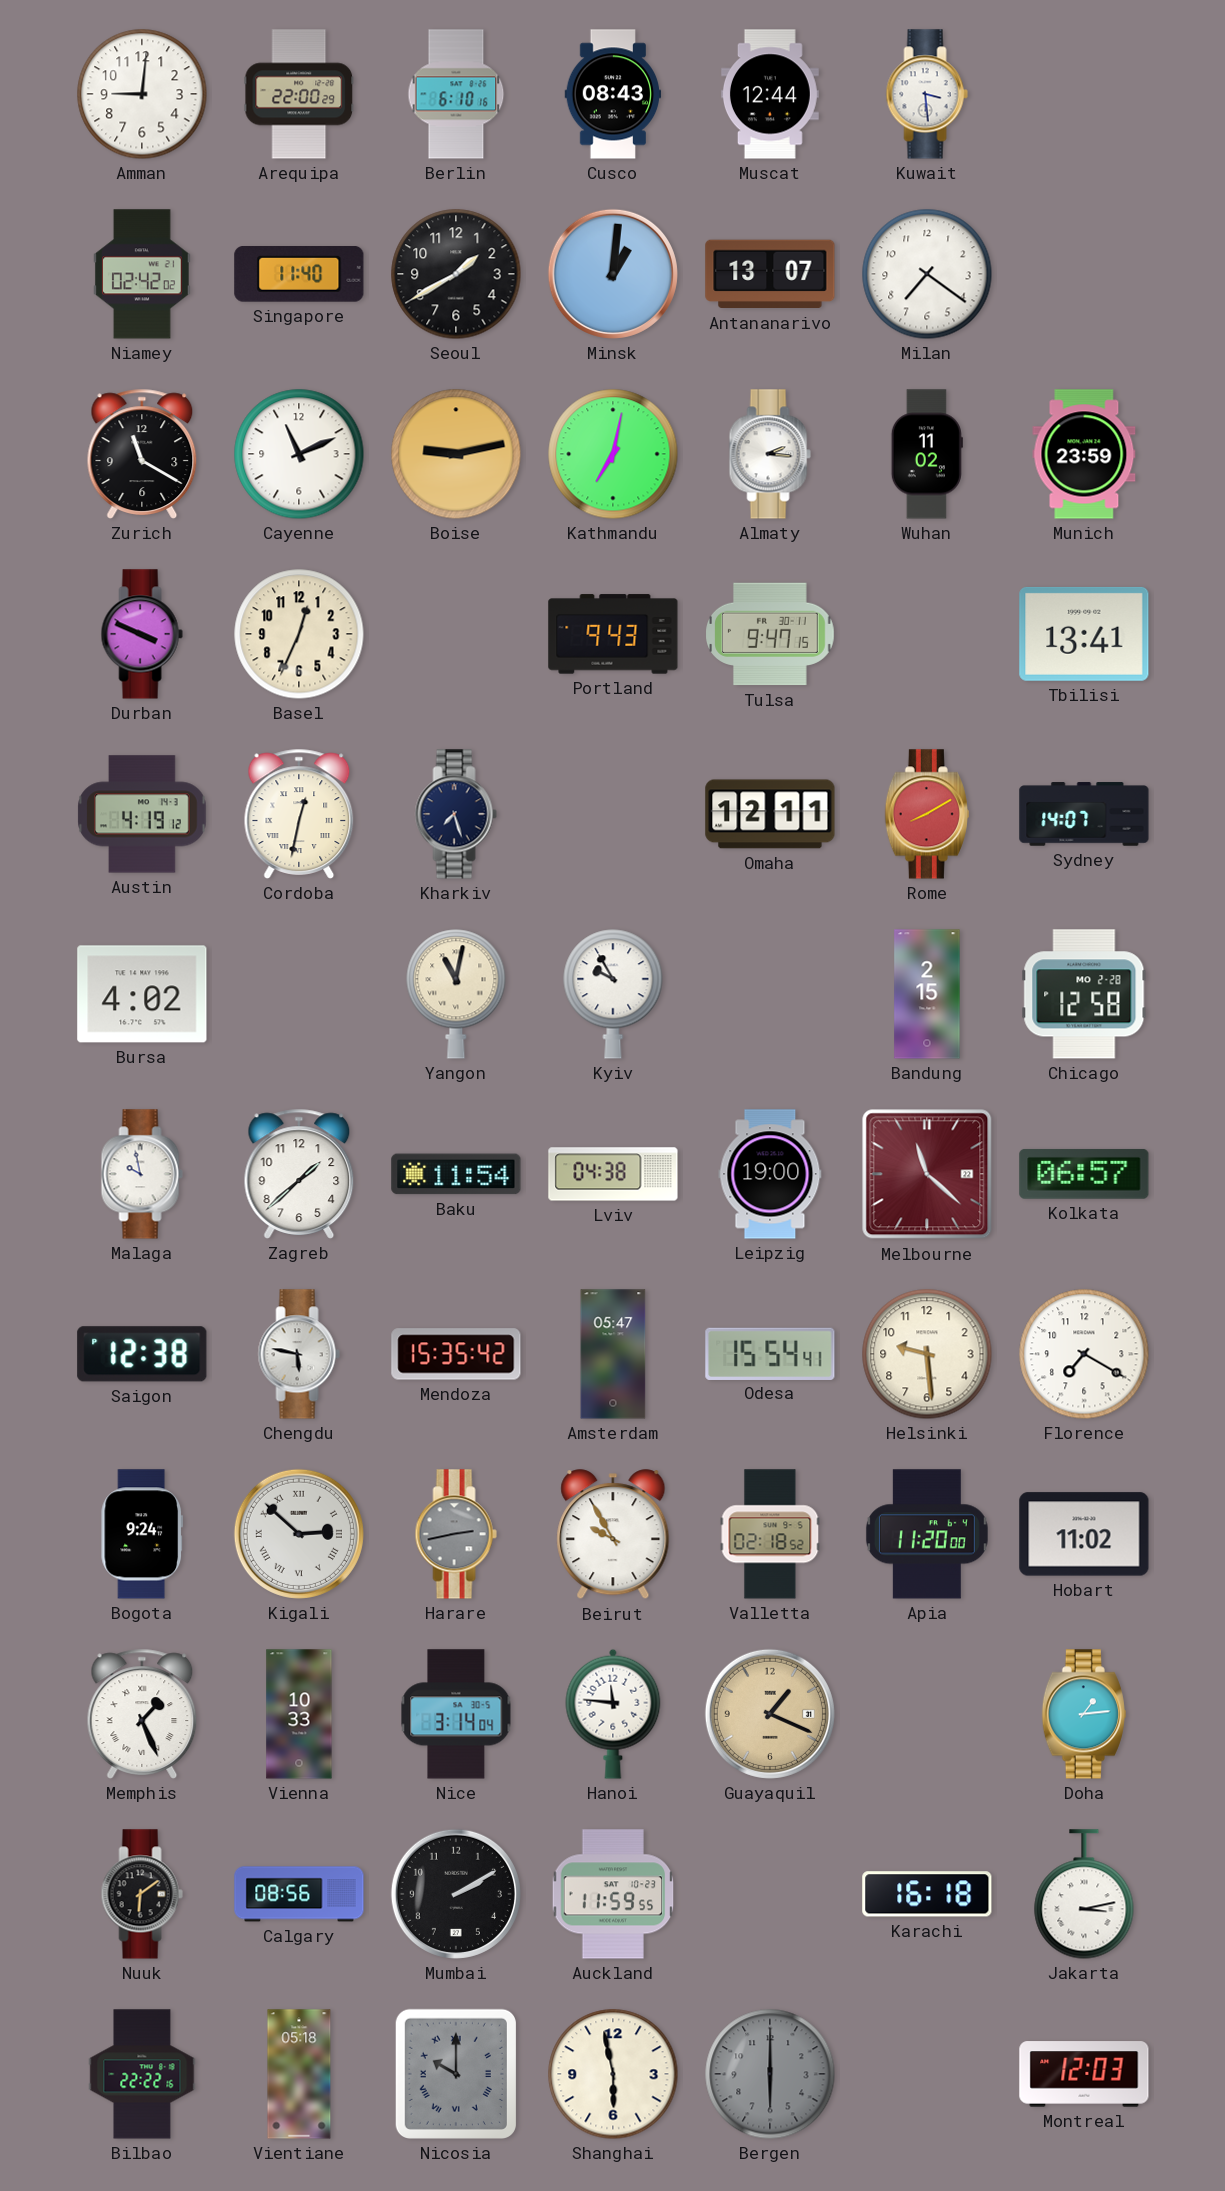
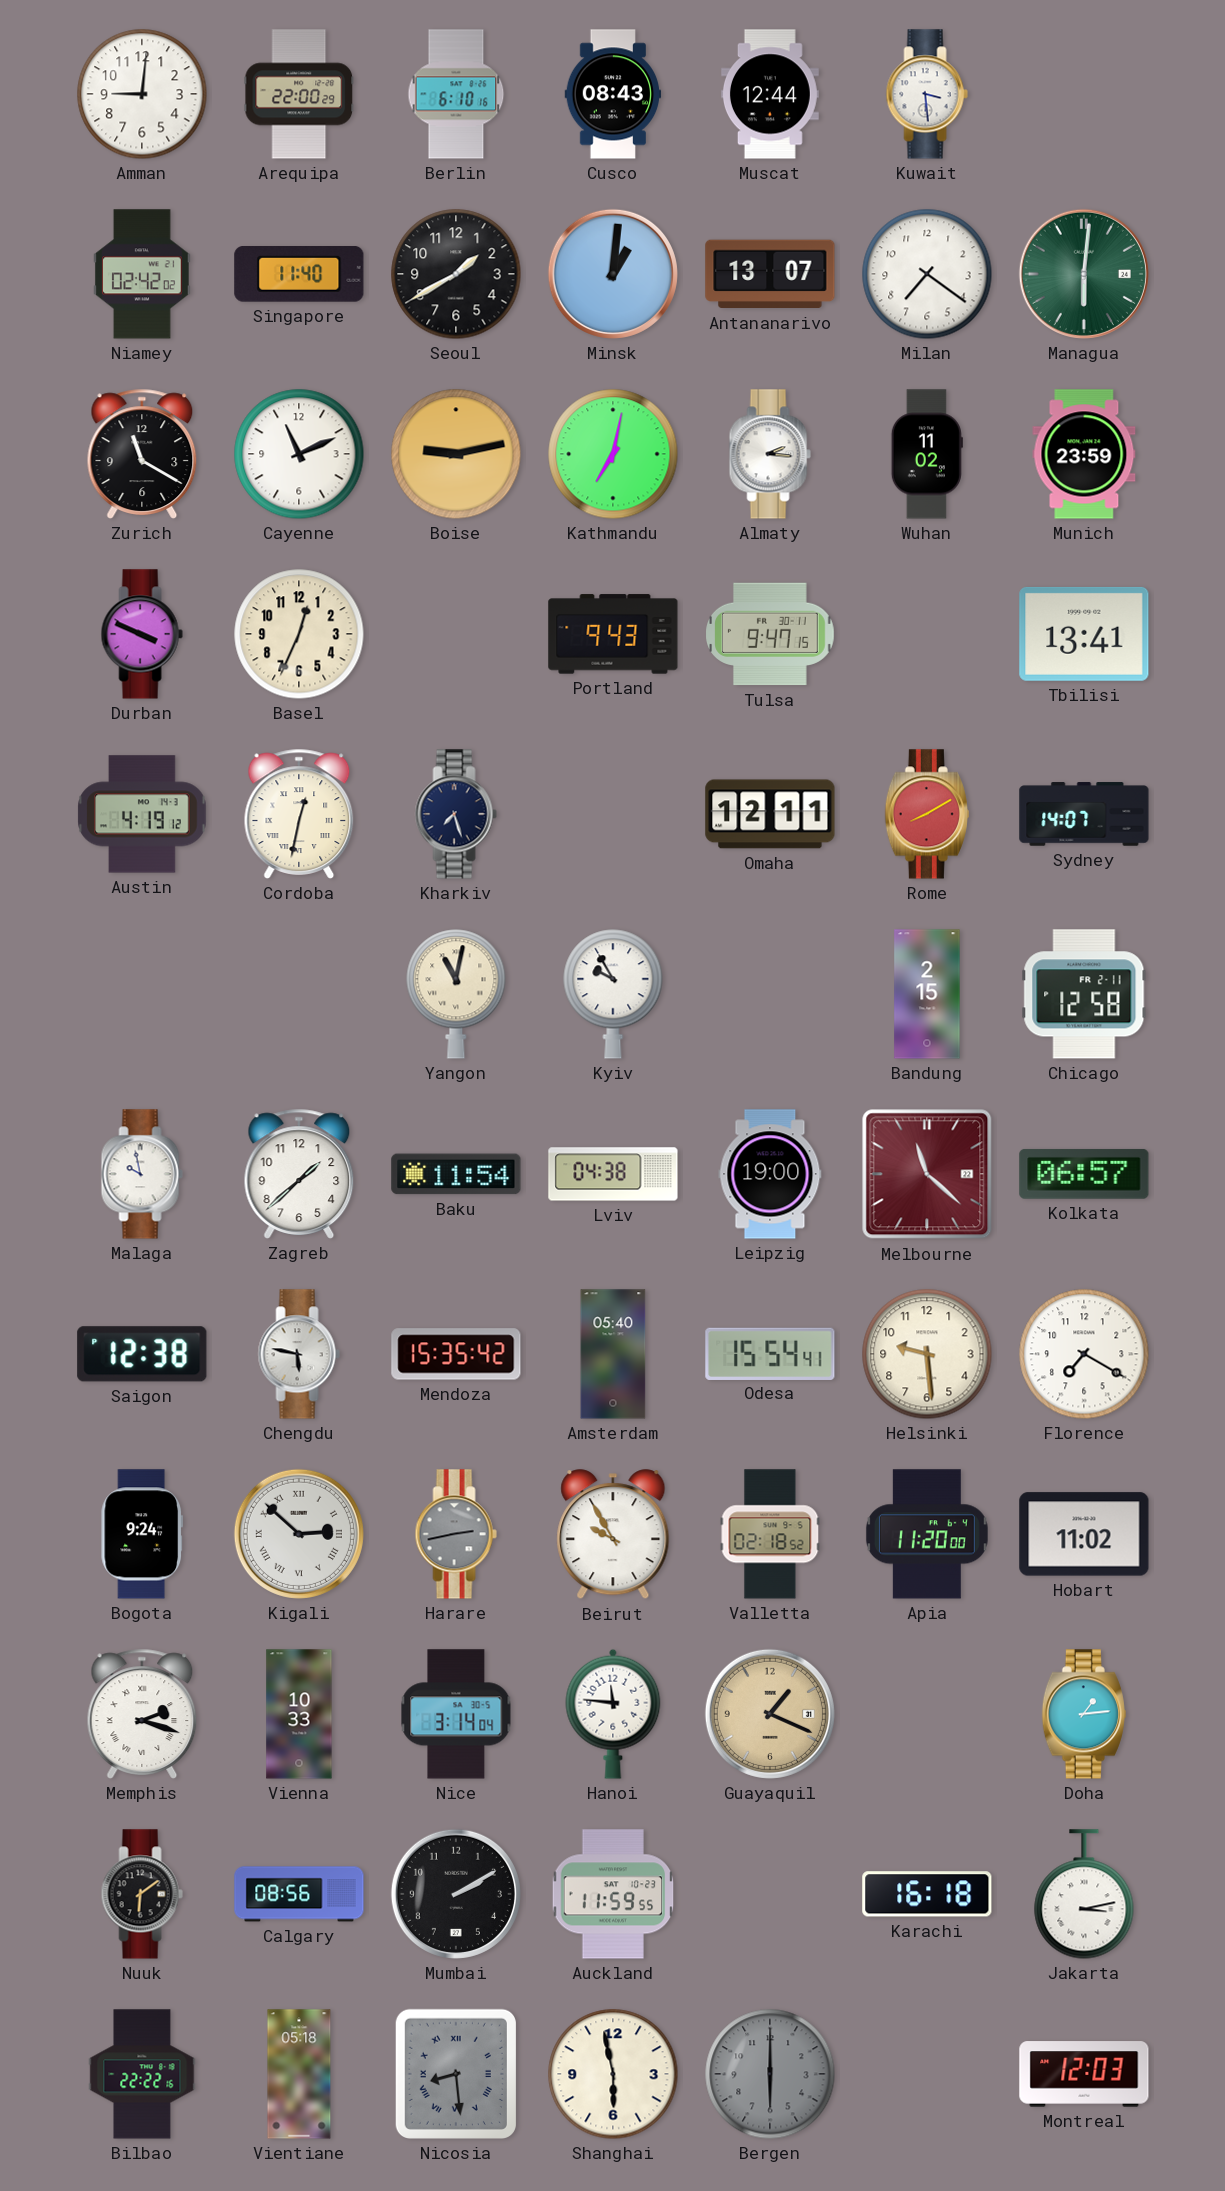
Managua: none -> 6:01 (1084, 274)
Bursa: 4:02 -> none (142, 994)
Chicago date: MO 2-28 -> FR 2-11 (1084, 994)
Amsterdam: 05:47 -> 05:40 (613, 1354)
Memphis: 1:26 -> 2:18 (142, 1714)
Nicosia: 10:00 -> 8:29 (456, 2074)
